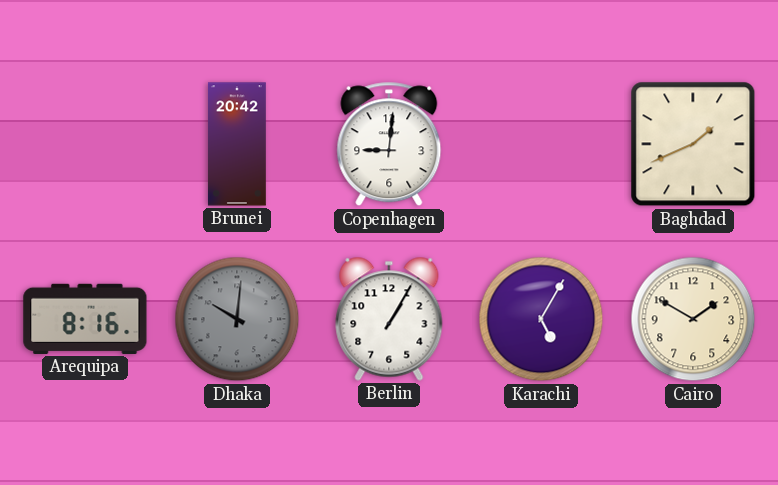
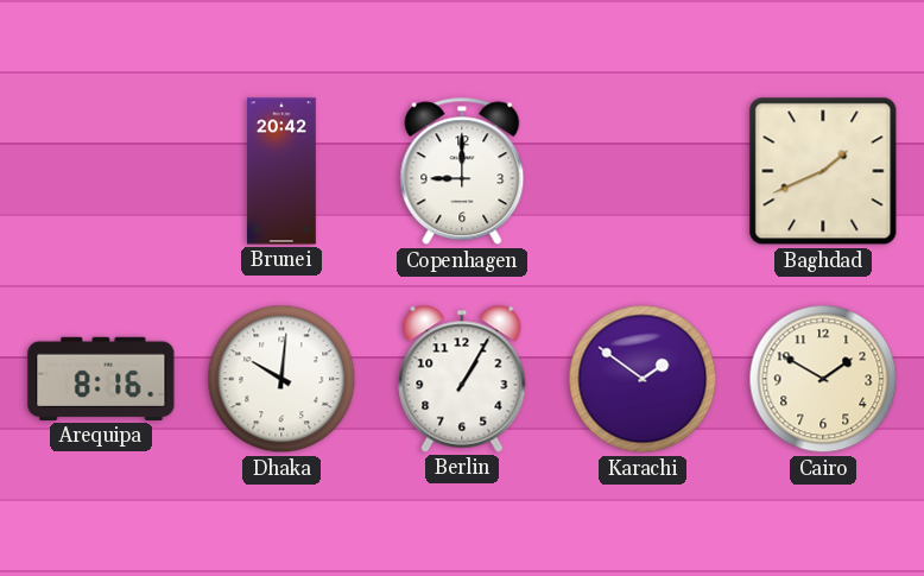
Copenhagen: 9:01 -> 9:00 (462, 171)
Dhaka dial: grey -> white (281, 379)
Karachi: 5:05 -> 1:51 (643, 379)
